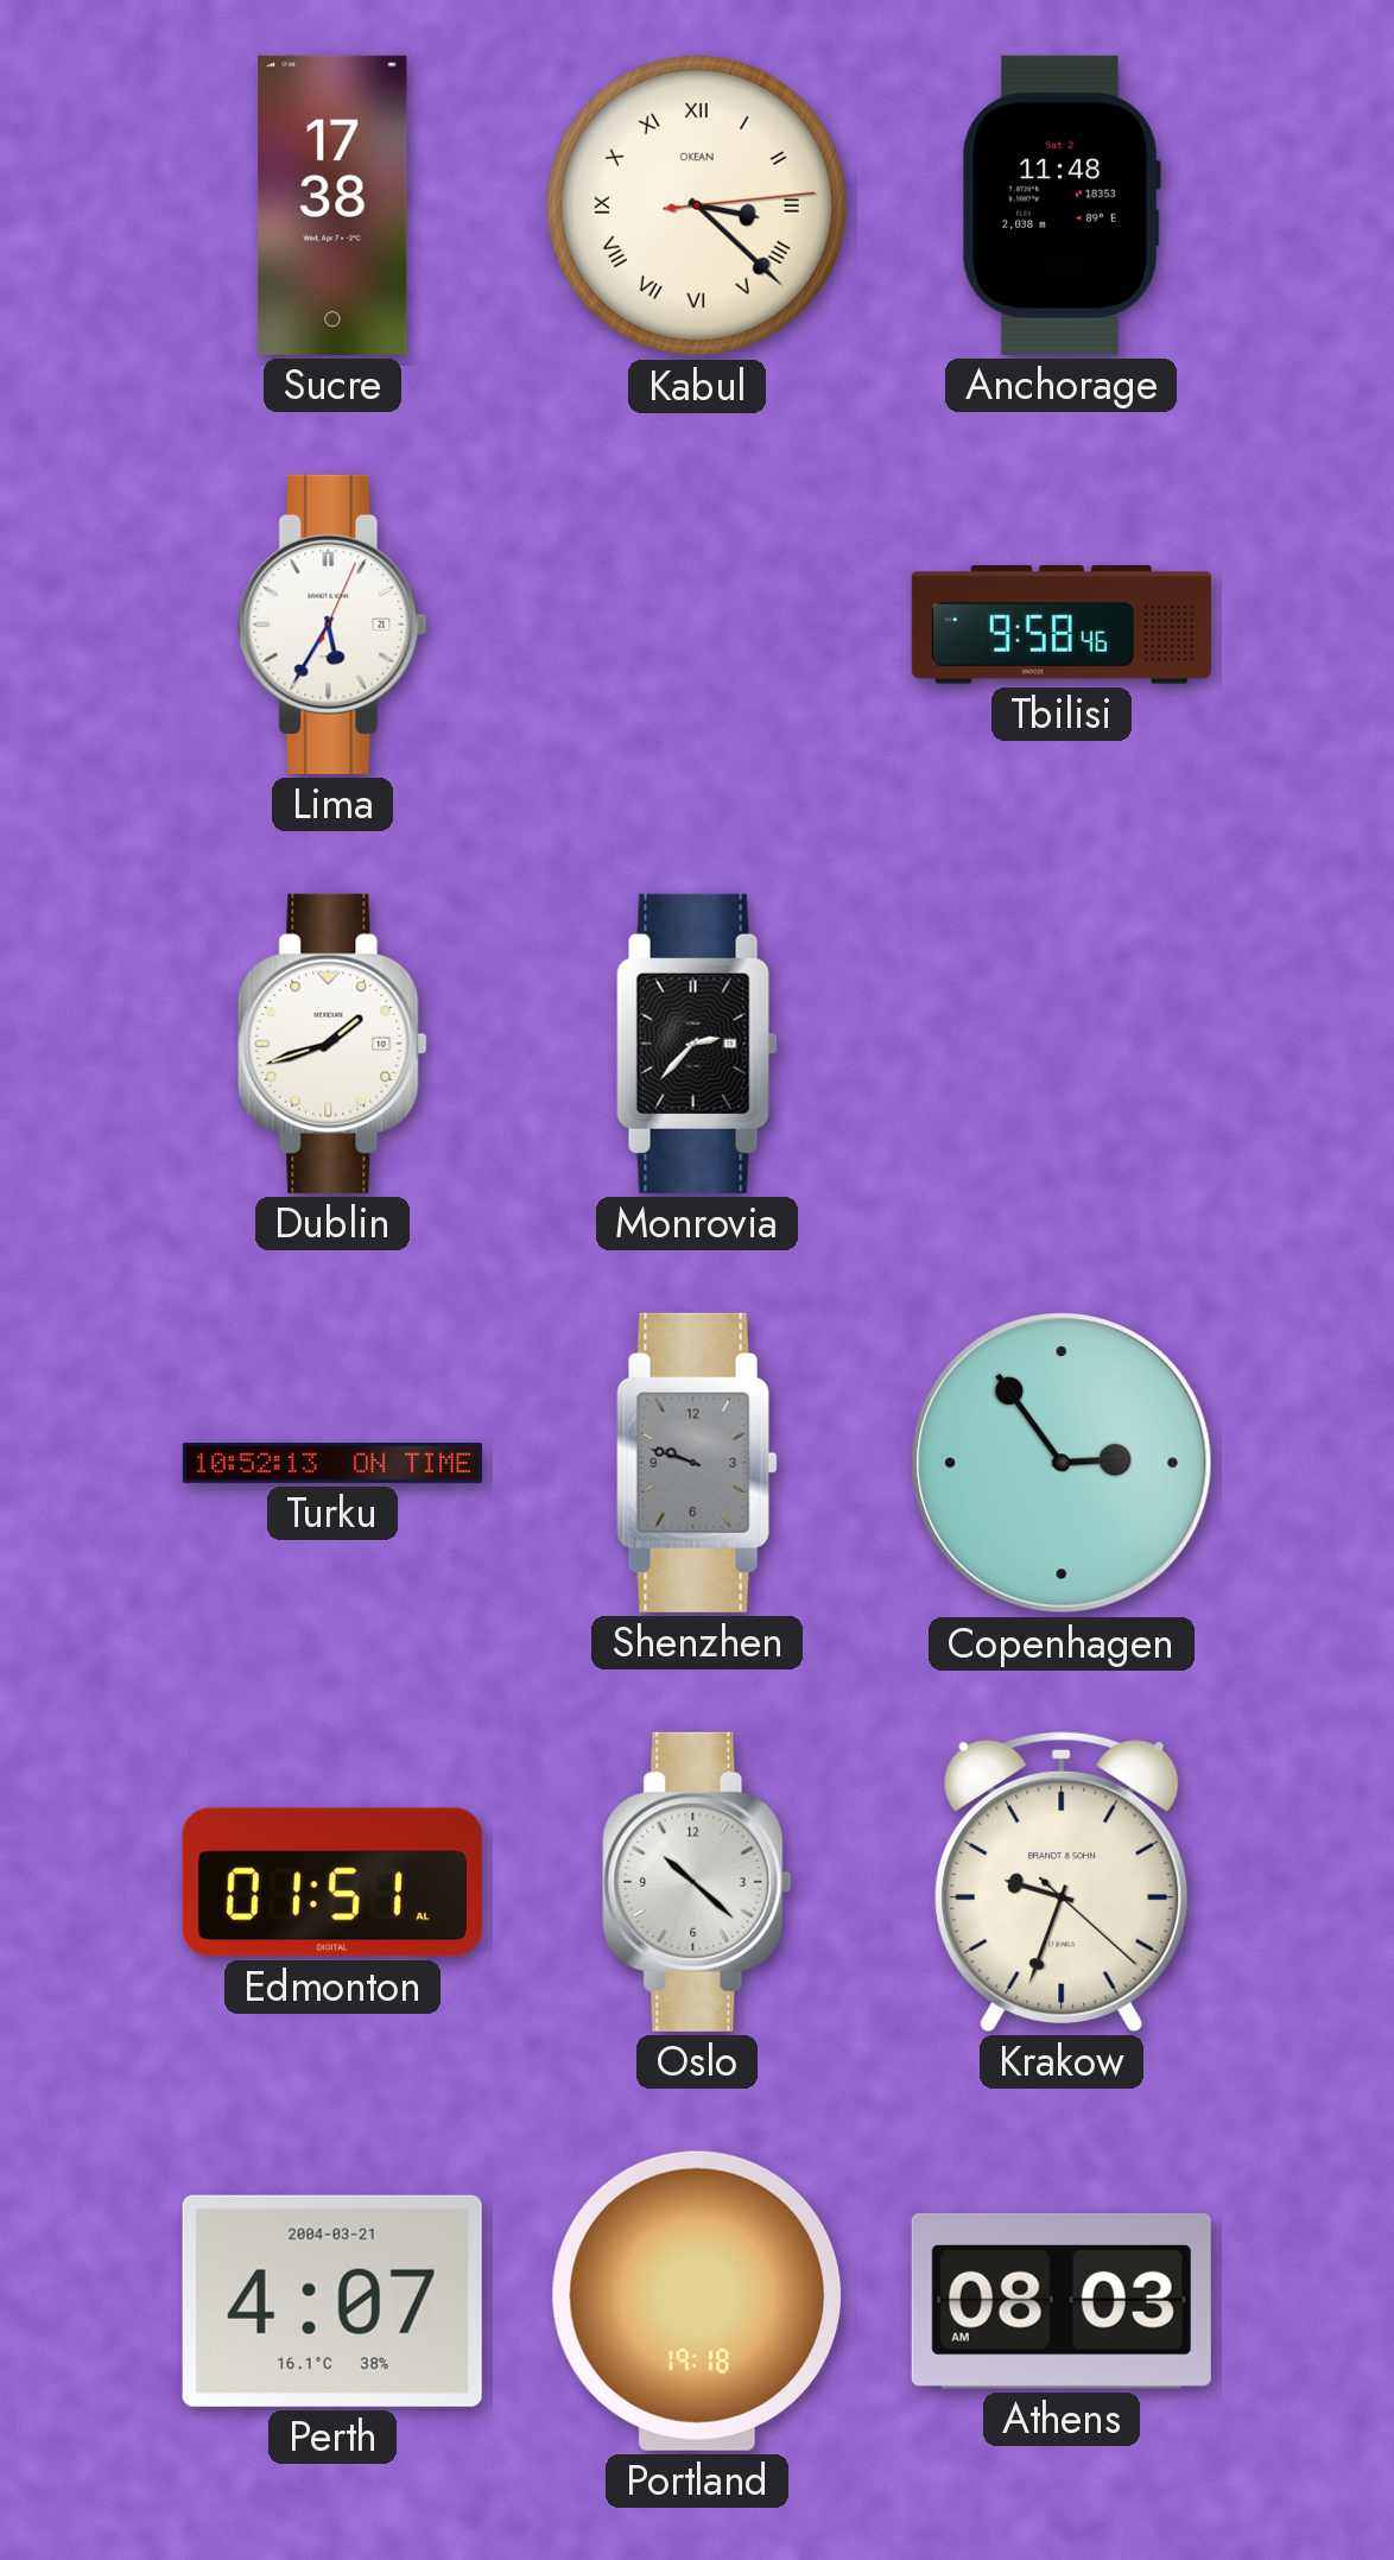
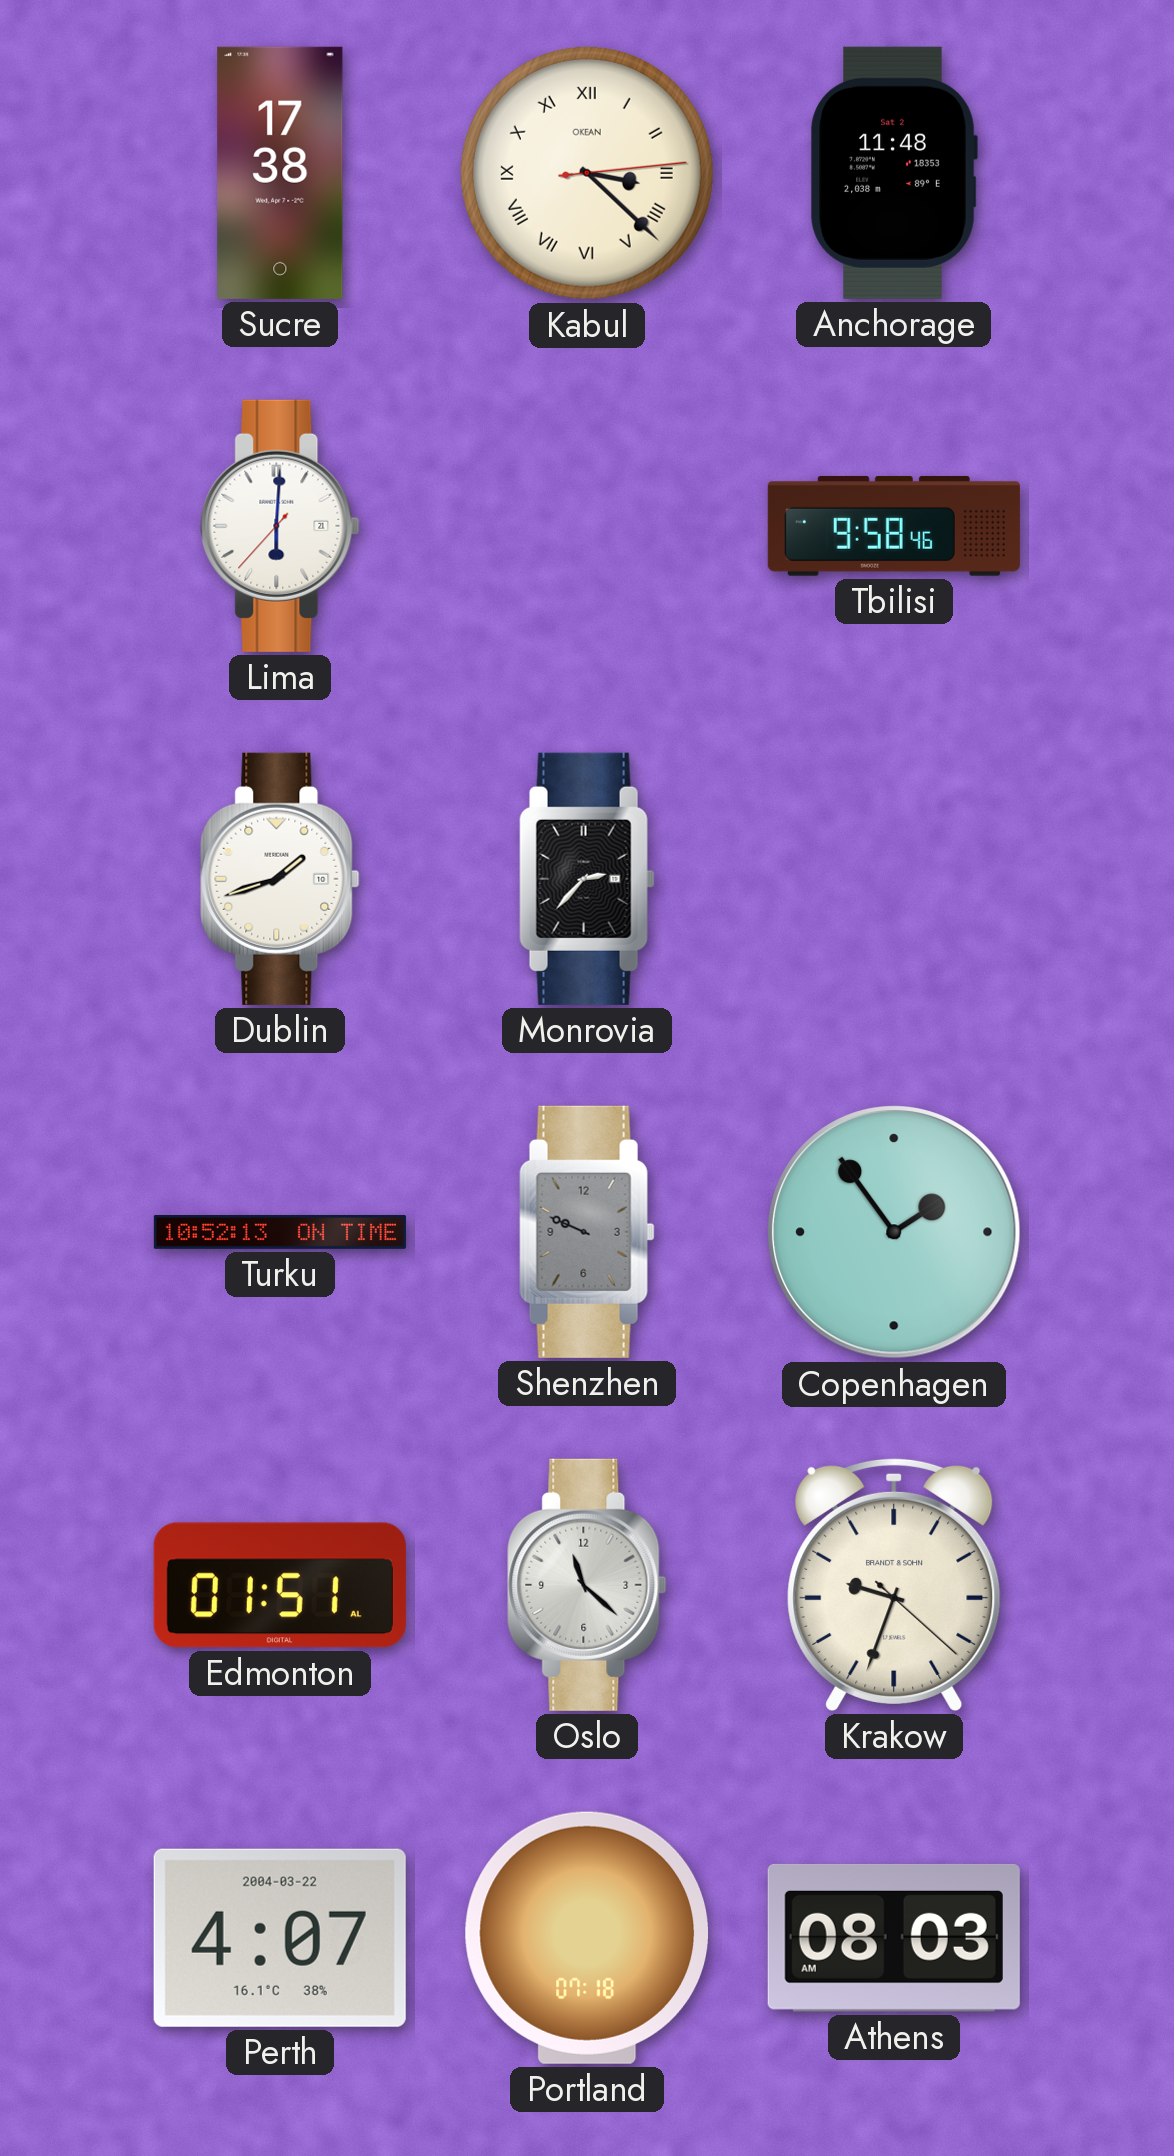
Lima: 5:35 -> 6:00 (280, 526)
Shenzhen: 9:48 -> 9:49 (587, 1232)
Copenhagen: 2:54 -> 1:54 (895, 1233)
Oslo: 10:22 -> 11:22 (587, 1585)
Perth date: 2004-03-21 -> 2004-03-22 (280, 1938)
Portland: 19:18 -> 07:18 (586, 1938)
